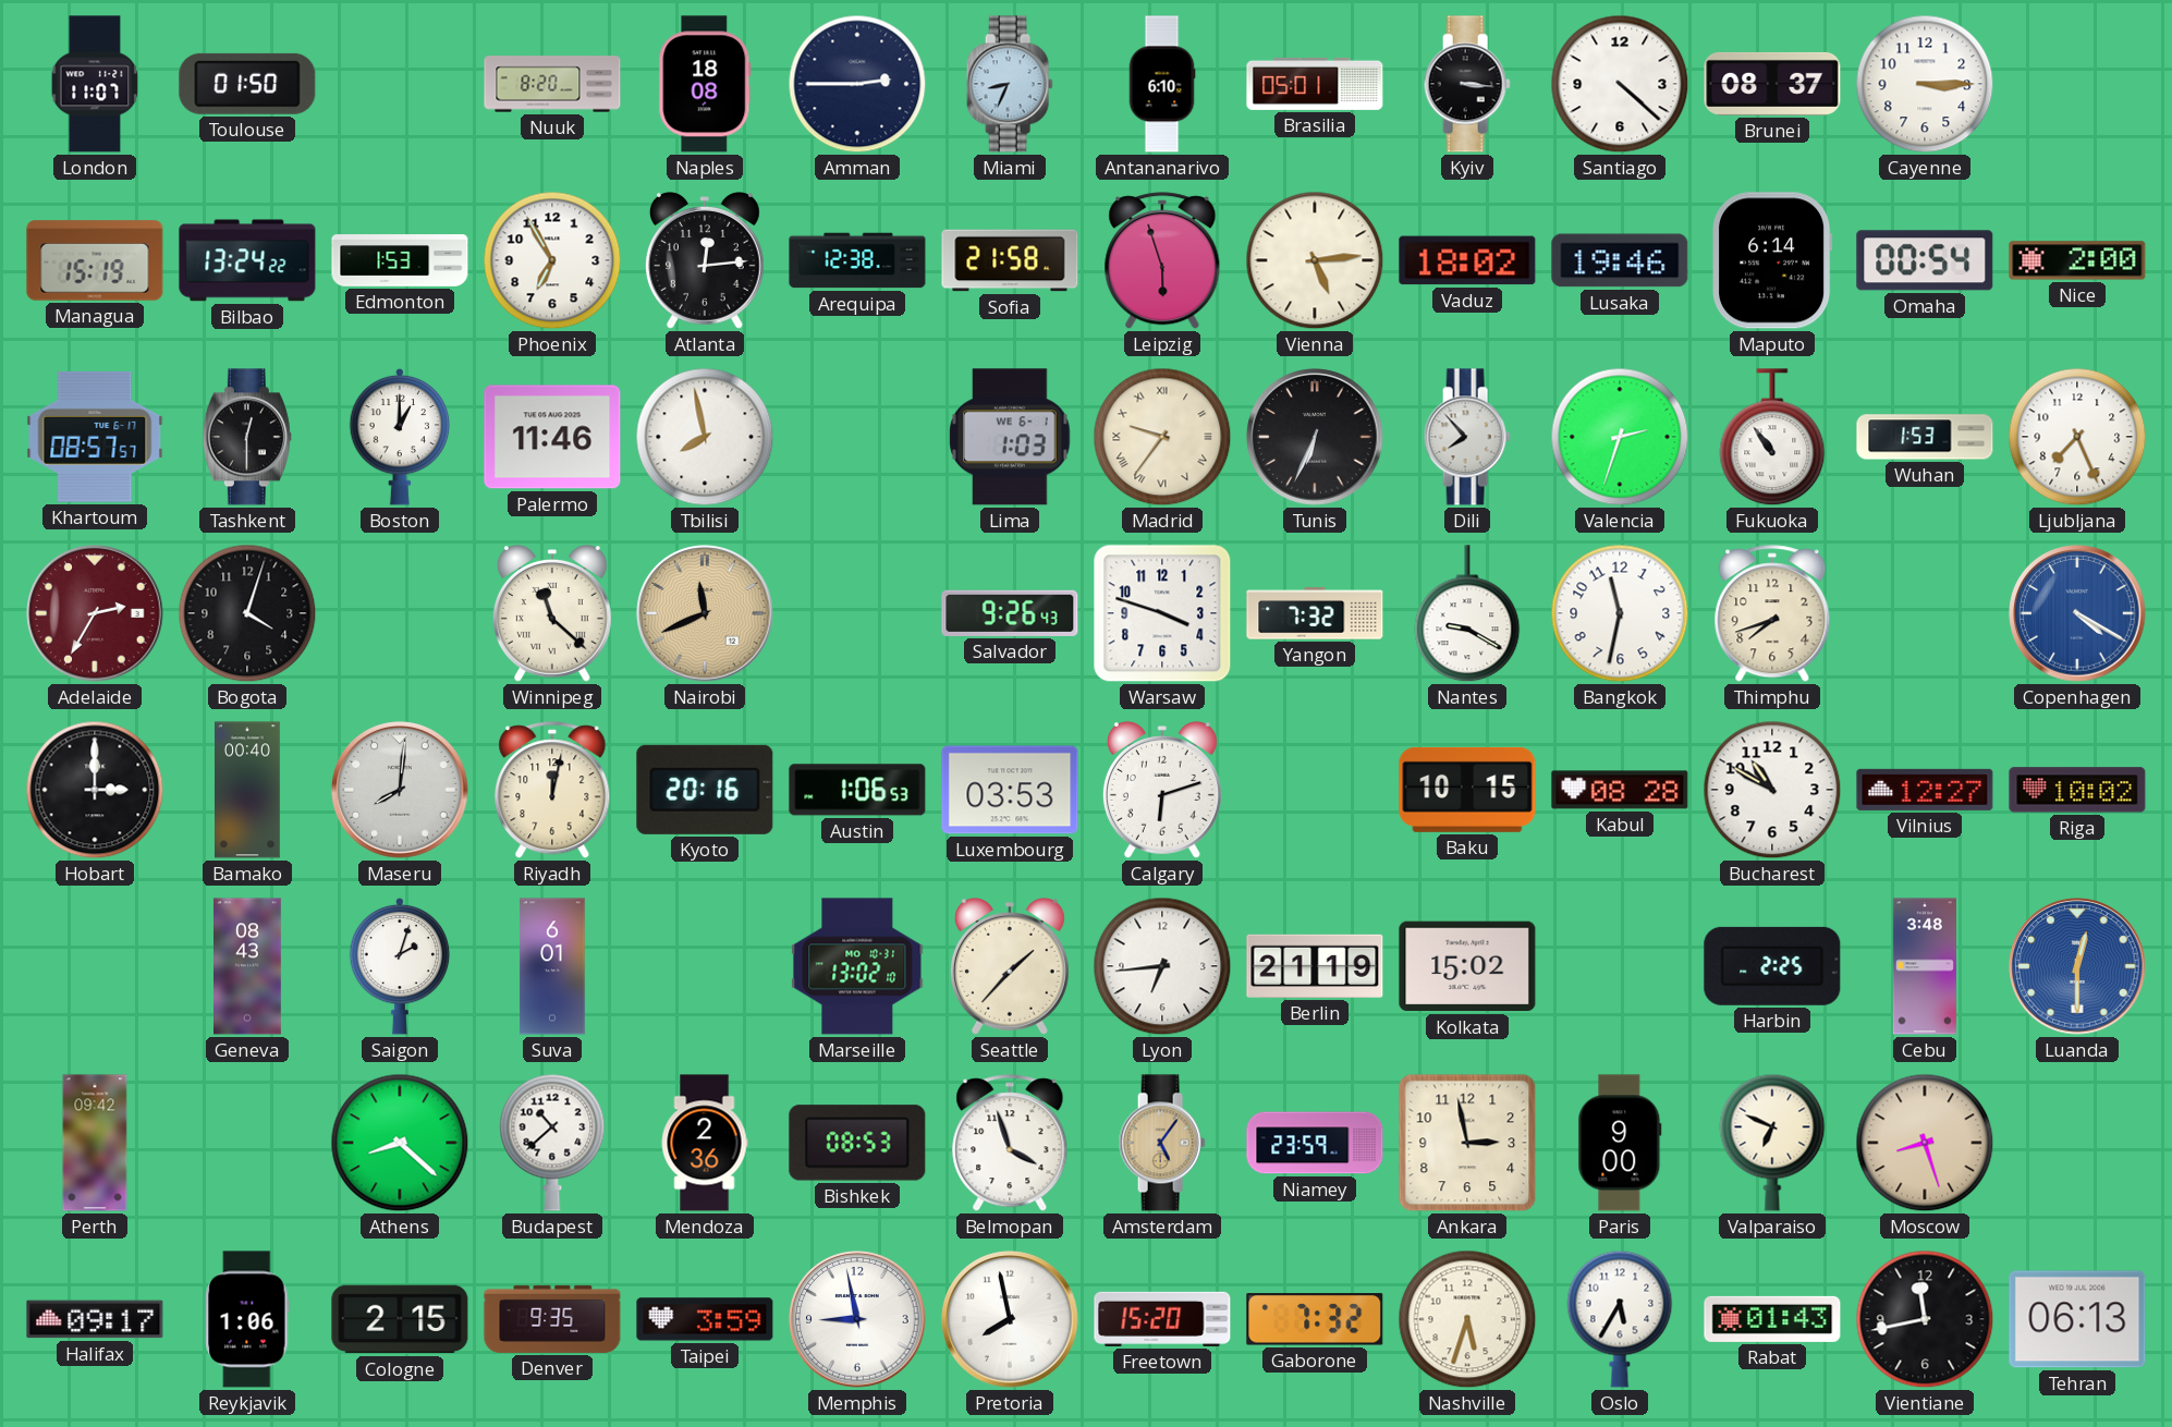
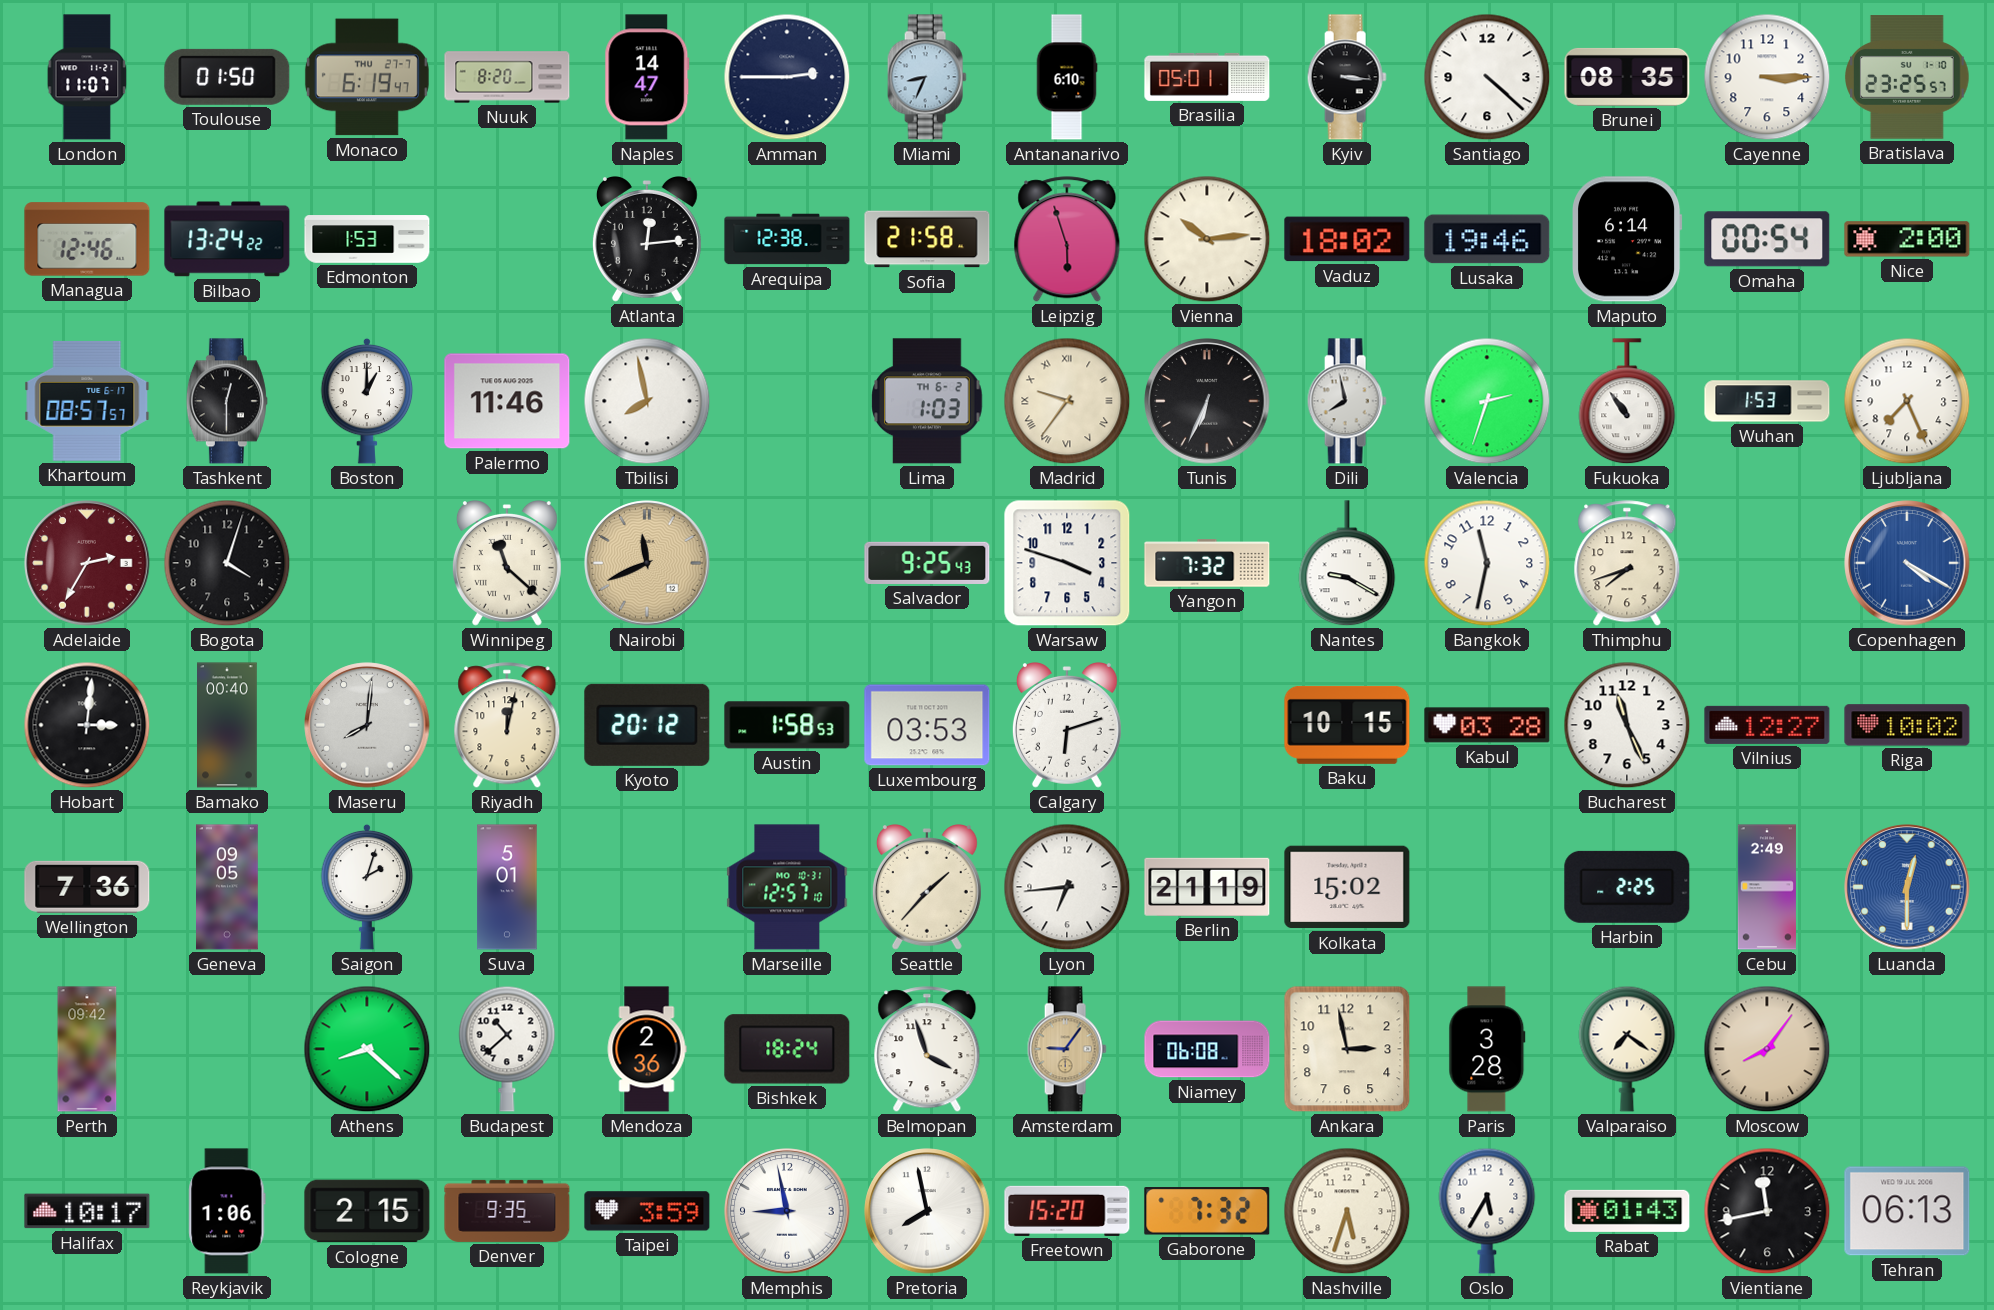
Monaco: none -> 6:19 (367, 77)
Naples: 18:08 -> 14:47 (647, 77)
Brunei: 08:37 -> 08:35 (1627, 77)
Bratislava: none -> 23:25 (1908, 77)
Managua: 15:19 -> 12:46 (87, 239)
Phoenix: 6:55 -> none (552, 260)
Vienna: 5:14 -> 10:14 (1207, 239)
Lima date: WE 6-1 -> TH 6-2 (927, 401)
Dili: 7:53 -> 7:58 (1347, 401)
Salvador: 9:26 -> 9:25 (927, 563)
Hobart: 3:00 -> 3:01 (87, 725)
Kyoto: 20:16 -> 20:12 (647, 725)
Austin: 1:06 -> 1:58 (787, 725)
Kabul: 08:28 -> 03:28 (1487, 725)
Bucharest: 10:50 -> 11:26 (1627, 725)
Wellington: none -> 7:36 (87, 887)
Geneva: 08:43 -> 09:05 (228, 887)
Suva: 6:01 -> 5:01 (507, 887)
Marseille: 13:02 -> 12:57 (787, 887)
Cebu: 3:48 -> 2:49 (1767, 887)
Bishkek: 08:53 -> 18:24 (787, 1049)
Amsterdam: 5:06 -> 9:06 (1067, 1049)
Niamey: 23:59 -> 06:08 (1207, 1049)
Paris: 9:00 -> 3:28 (1487, 1049)
Valparaiso: 6:49 -> 7:21 (1627, 1049)
Moscow: 8:27 -> 8:06 (1767, 1049)
Halifax: 09:17 -> 10:17 (87, 1211)
